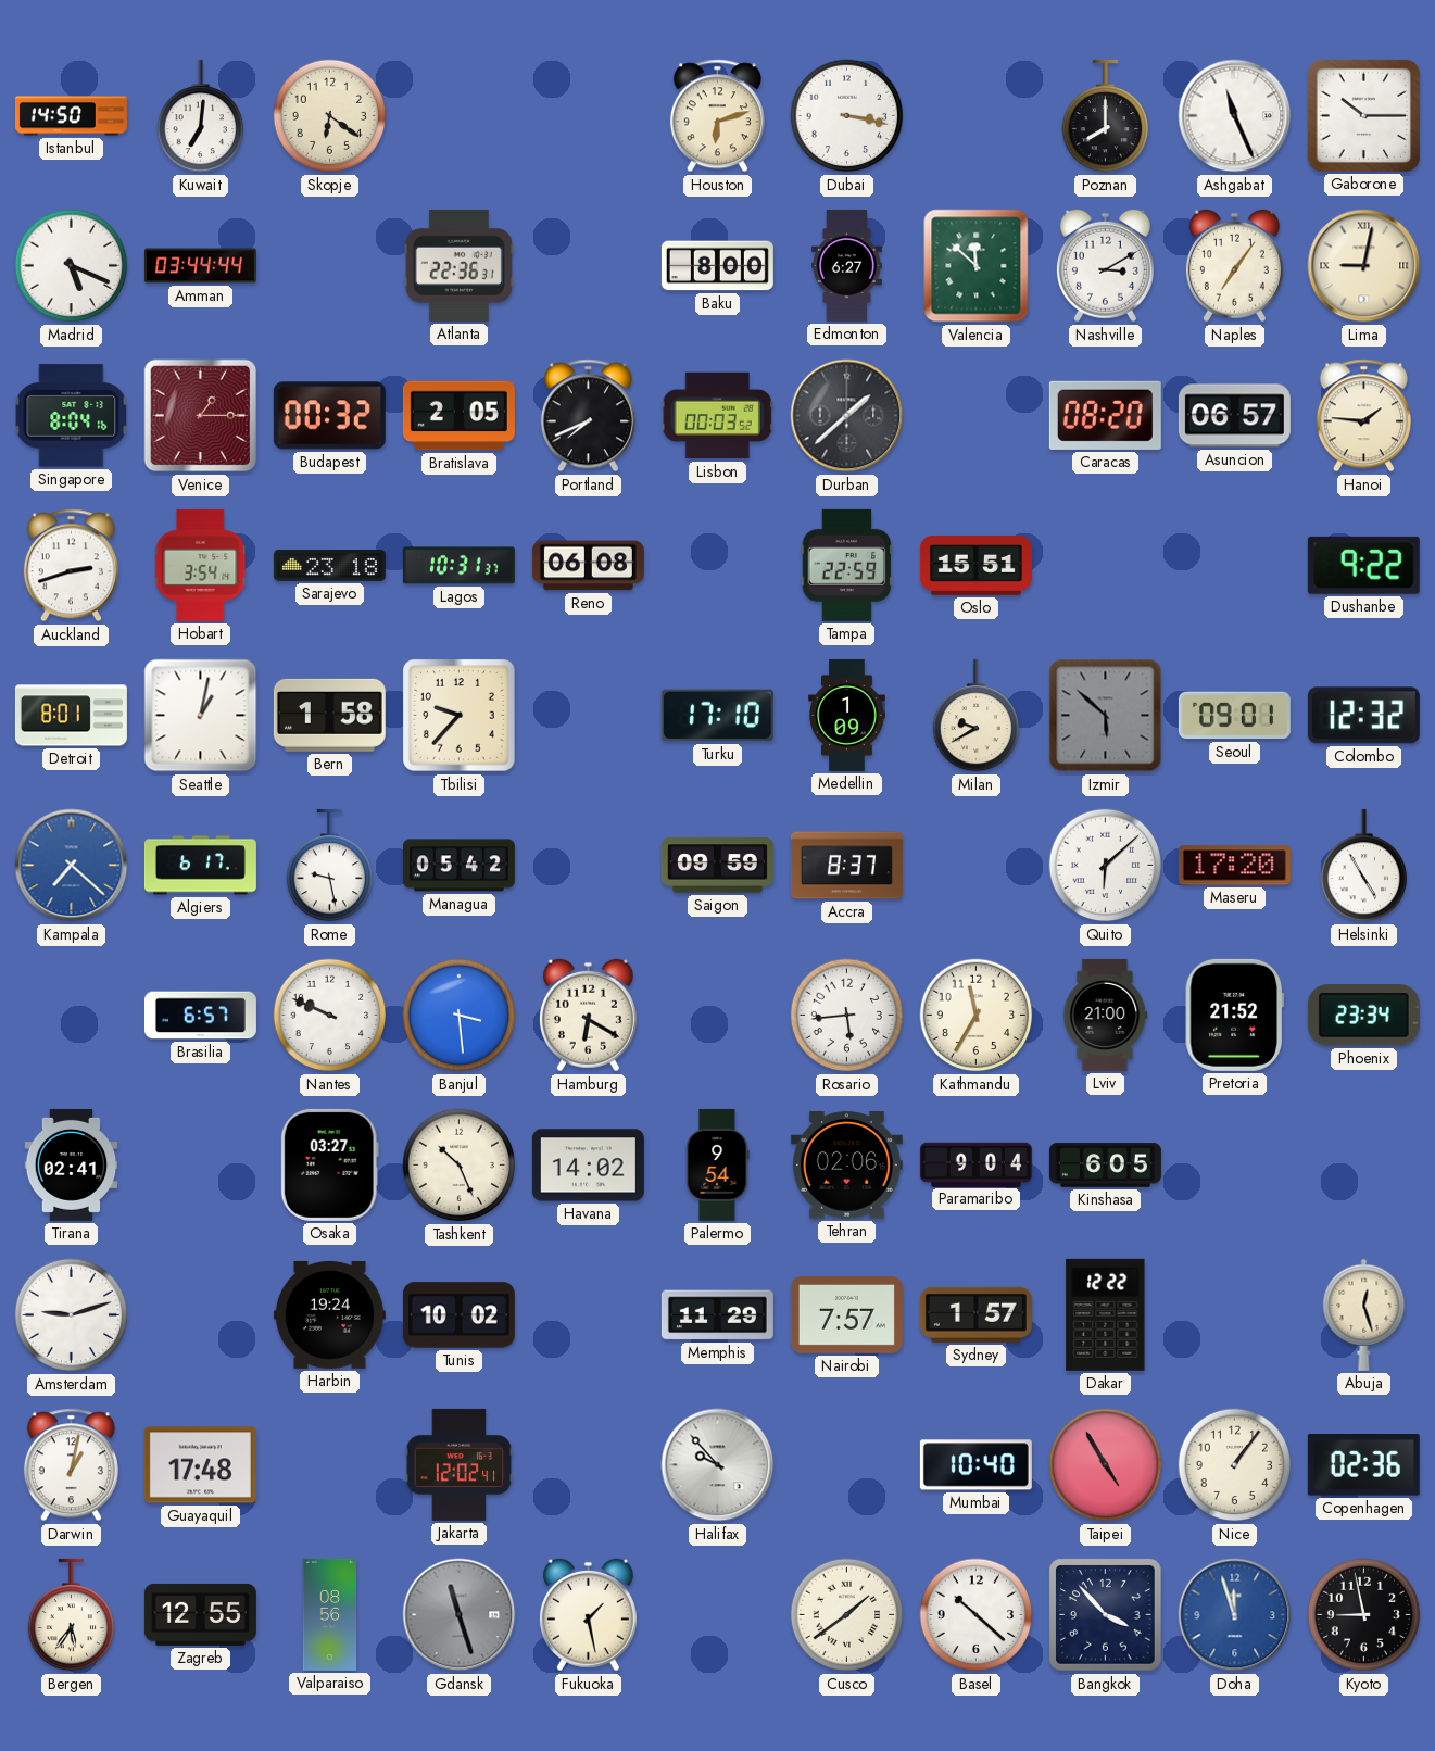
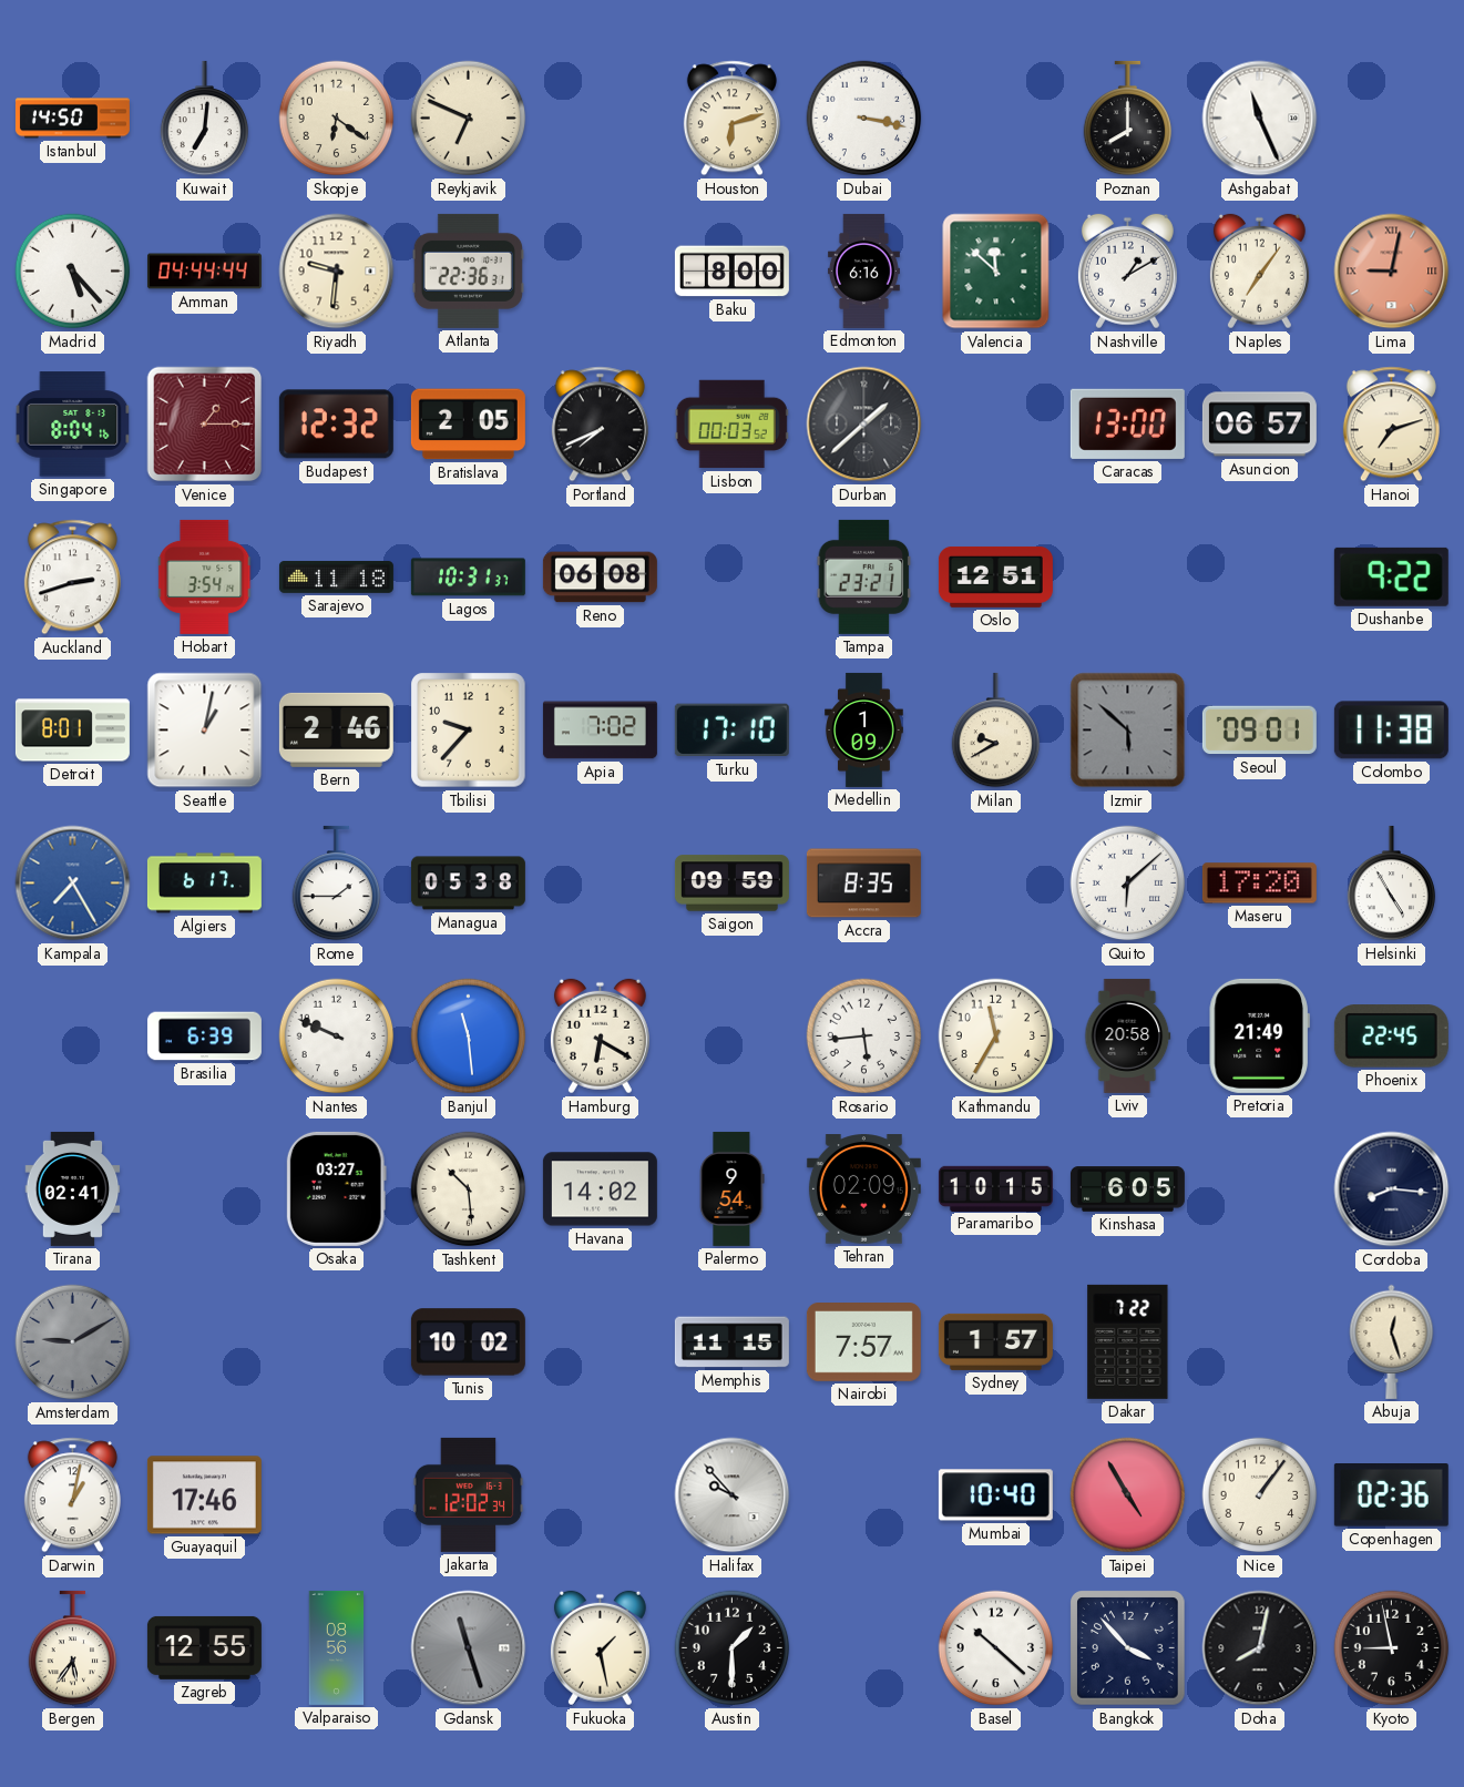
Reykjavik: none -> 6:49 (469, 119)
Gaborone: 10:15 -> none (1363, 115)
Madrid: 5:19 -> 5:23 (73, 272)
Amman: 03:44 -> 04:44 (204, 272)
Riyadh: none -> 9:31 (337, 272)
Edmonton: 6:27 -> 6:16 (863, 270)
Nashville: 3:10 -> 1:10 (1127, 272)
Lima dial: cream -> salmon (1392, 272)
Budapest: 00:32 -> 12:32 (336, 425)
Caracas: 08:20 -> 13:00 (1127, 423)
Hanoi: 1:46 -> 7:12 (1391, 425)
Sarajevo: 23:18 -> 11:18 (336, 576)
Tampa: 22:59 -> 23:21 (864, 576)
Oslo: 15:51 -> 12:51 (995, 576)
Bern: 1:58 -> 2:46 (336, 729)
Apia: none -> 7:02 (600, 731)
Colombo: 12:32 -> 11:38 (1391, 731)
Kampala: 7:22 -> 7:25 (73, 884)
Rome: 9:28 -> 1:45 (337, 884)
Managua: 05:42 -> 05:38 (468, 884)
Accra: 8:37 -> 8:35 (863, 884)
Brasilia: 6:57 -> 6:39 (204, 1037)
Banjul: 3:29 -> 11:29 (469, 1037)
Lviv: 21:00 -> 20:58 (1128, 1035)
Pretoria: 21:52 -> 21:49 (1259, 1035)
Phoenix: 23:34 -> 22:45 (1391, 1037)
Tashkent: 10:26 -> 10:29 (469, 1189)
Tehran: 02:06 -> 02:09 (863, 1189)
Paramaribo: 9:04 -> 10:15 (995, 1188)
Cordoba: none -> 8:16 (1392, 1189)
Amsterdam: 9:12 -> 9:10 (73, 1342)
Amsterdam dial: white -> grey (73, 1342)
Harbin: 19:24 -> none (329, 1314)
Memphis: 11:29 -> 11:15 (731, 1342)
Dakar: 12:22 -> 7:22 (1128, 1341)
Guayaquil: 17:48 -> 17:46 (204, 1495)
Jakarta: 12:02:41 -> 12:02:34 (469, 1494)
Austin: none -> 1:30 (733, 1648)
Cusco: 1:39 -> none (847, 1615)
Doha: 11:57 -> 8:02 (1260, 1648)
Doha dial: blue -> black (1260, 1648)
